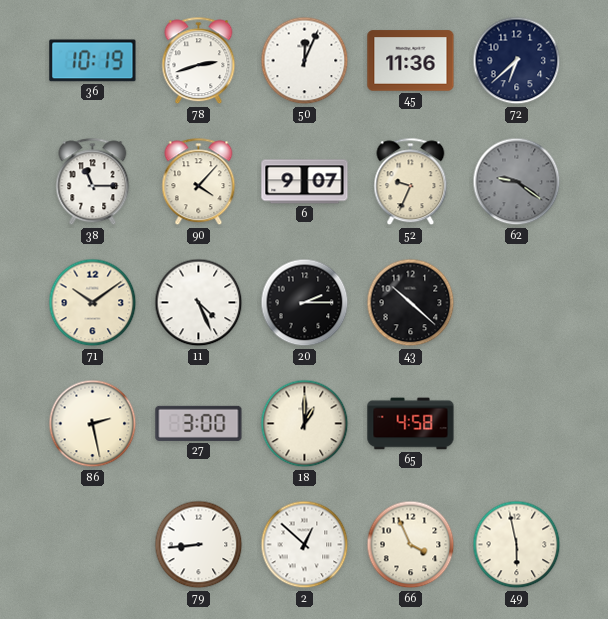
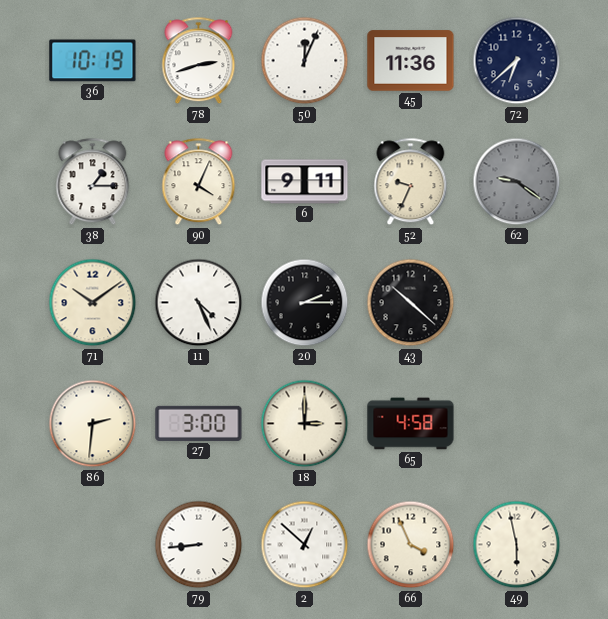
38: 11:15 -> 1:15 (93, 182)
90: 4:07 -> 4:04 (199, 182)
6: 9:07 -> 9:11 (305, 182)
86: 2:28 -> 2:31 (93, 424)
18: 1:00 -> 3:00 (305, 424)
